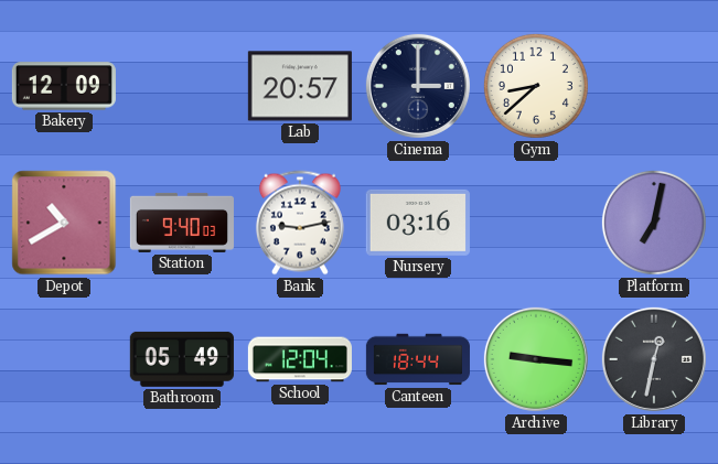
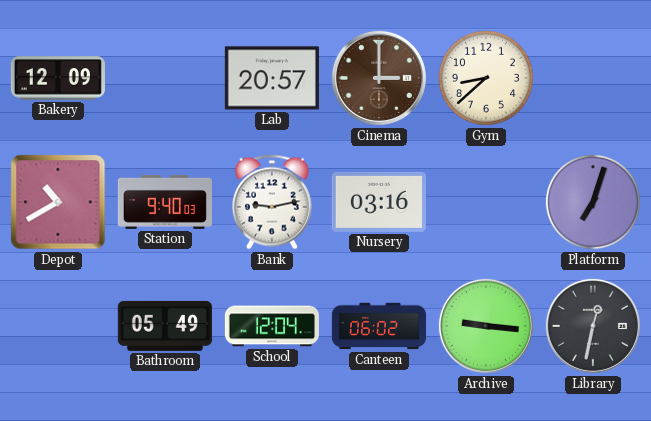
Cinema dial: navy -> brown (379, 78)
Platform: 7:02 -> 7:03 (593, 202)
Canteen: 18:44 -> 06:02 (379, 326)
